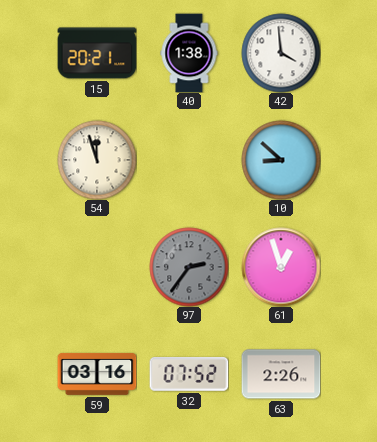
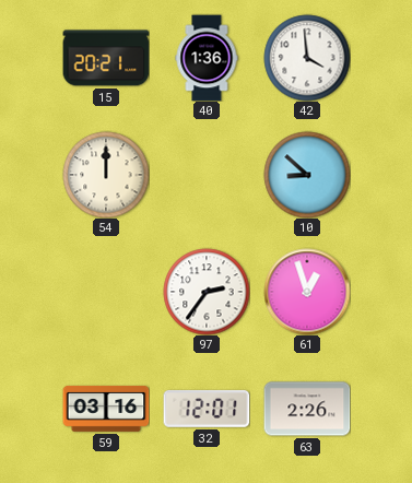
40: 1:38 -> 1:36 (207, 58)
54: 11:57 -> 12:00 (106, 175)
97 dial: grey -> white (207, 292)
32: 07:52 -> 12:01 (207, 409)
